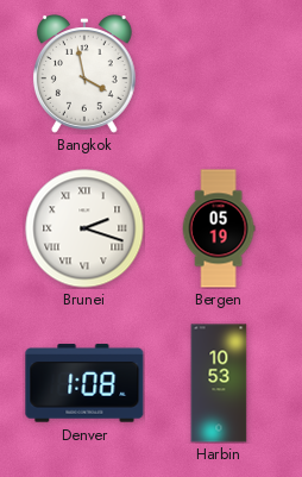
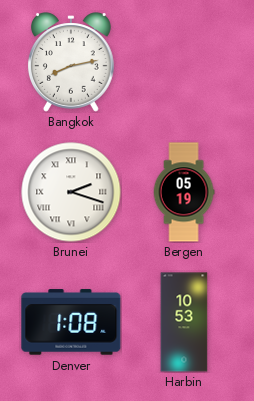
Bangkok: 3:58 -> 8:13 (71, 62)
